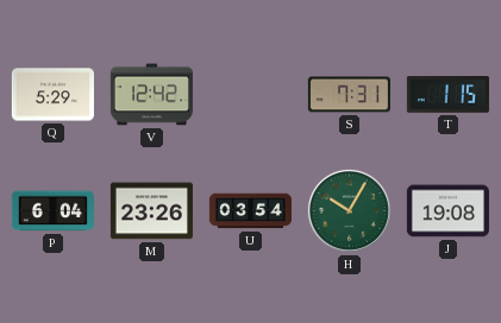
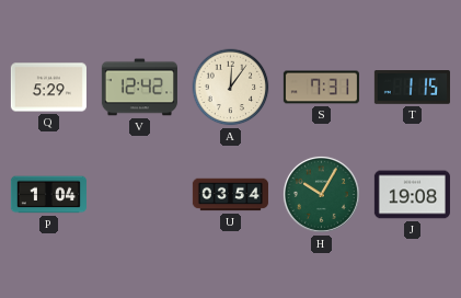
A: none -> 12:06 (231, 88)
P: 6:04 -> 1:04 (48, 195)
M: 23:26 -> none (151, 211)
